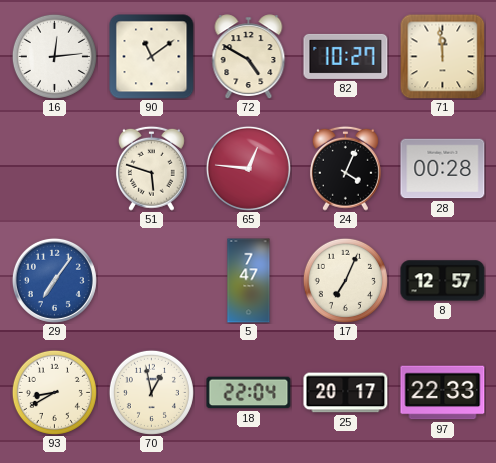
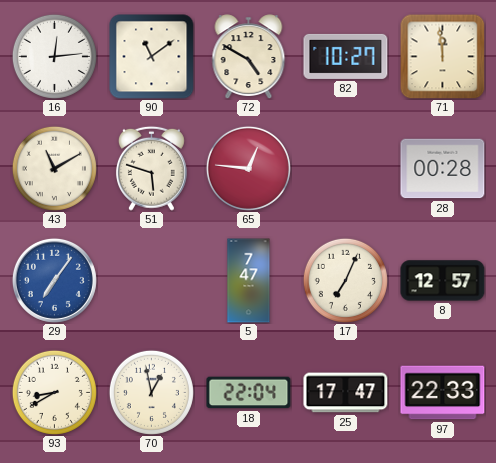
43: none -> 11:10 (54, 168)
24: 4:04 -> none (345, 168)
25: 20:17 -> 17:47 (346, 393)
